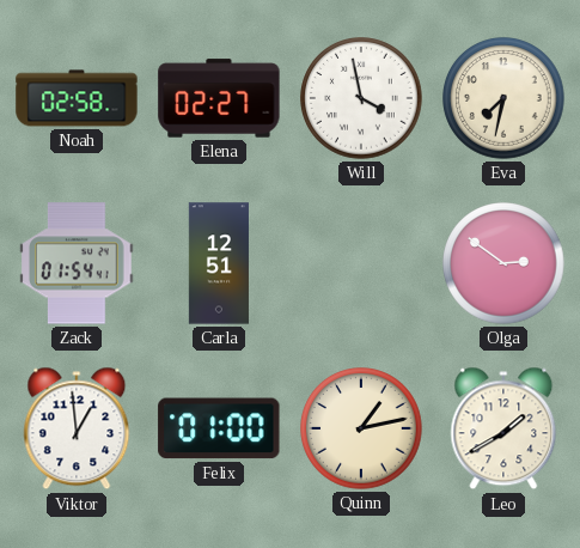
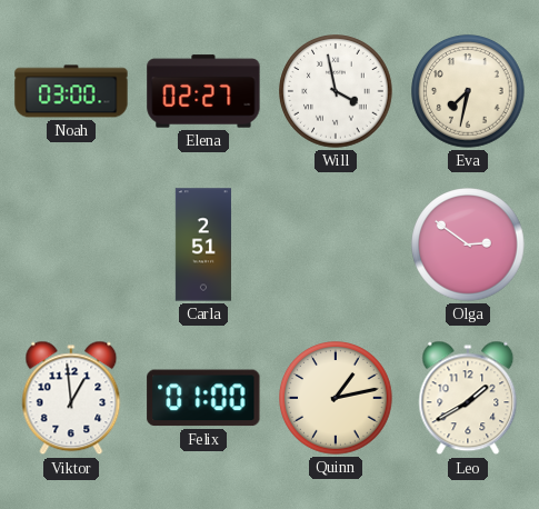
Noah: 02:58 -> 03:00 (71, 91)
Zack: 01:54 -> none (77, 263)
Carla: 12:51 -> 2:51 (203, 244)
